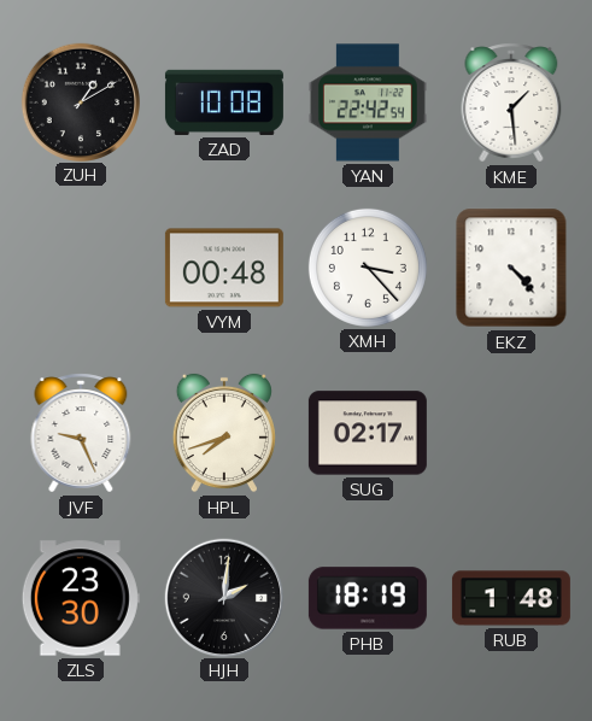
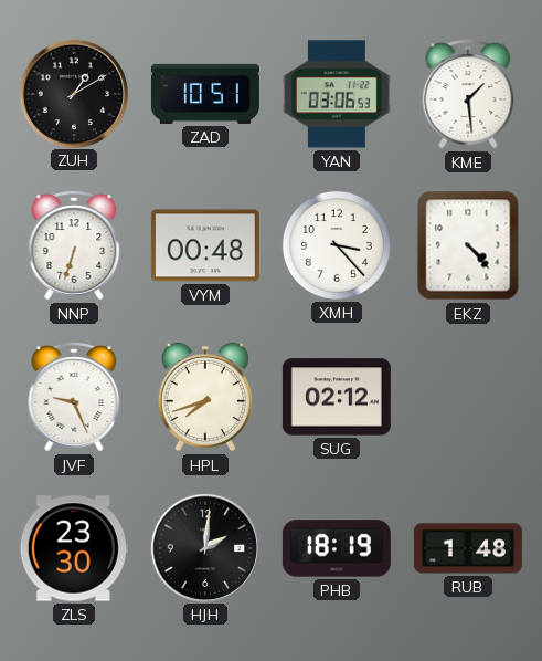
ZAD: 10:08 -> 10:51 (205, 94)
YAN: 22:42 -> 03:06 (337, 94)
NNP: none -> 6:33 (74, 245)
SUG: 02:17 -> 02:12 (337, 397)
